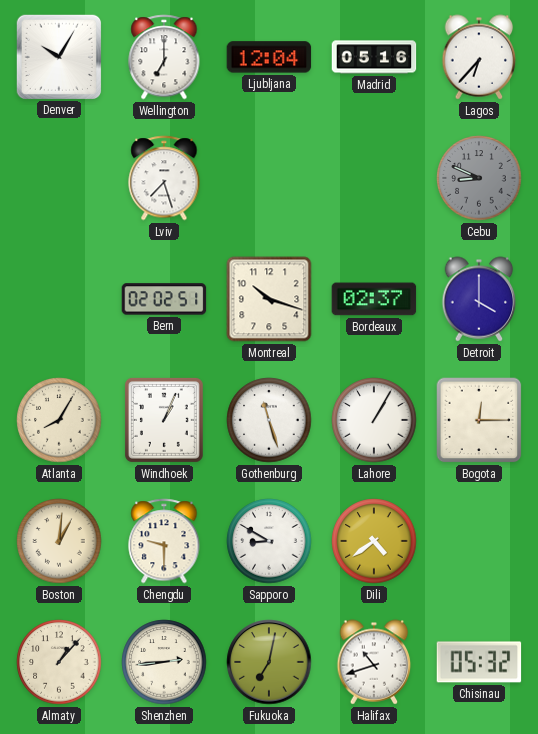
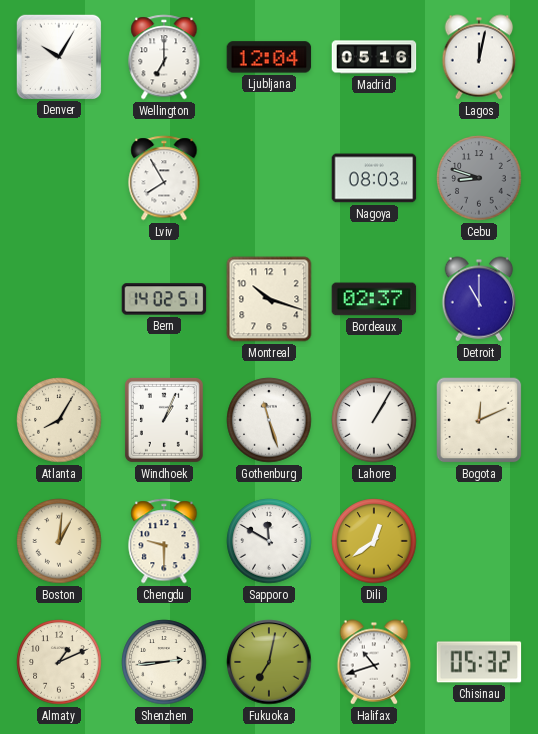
Lagos: 6:37 -> 12:02 (479, 57)
Lviv: 7:27 -> 7:55 (164, 178)
Nagoya: none -> 08:03 (374, 178)
Cebu: 8:49 -> 8:48 (479, 178)
Bern: 02:02 -> 14:02 (164, 299)
Detroit: 4:00 -> 11:00 (479, 299)
Bogota: 12:15 -> 12:11 (479, 420)
Sapporo: 8:50 -> 11:50 (269, 541)
Dili: 4:39 -> 12:39 (374, 541)
Almaty: 1:07 -> 1:11 (59, 662)
